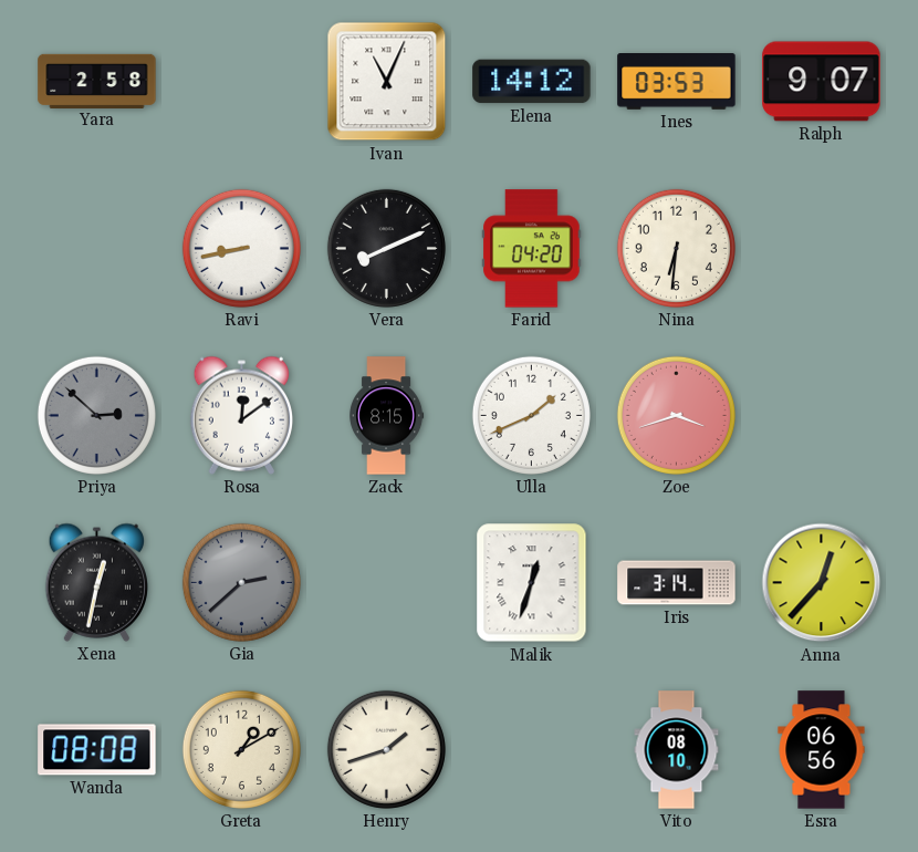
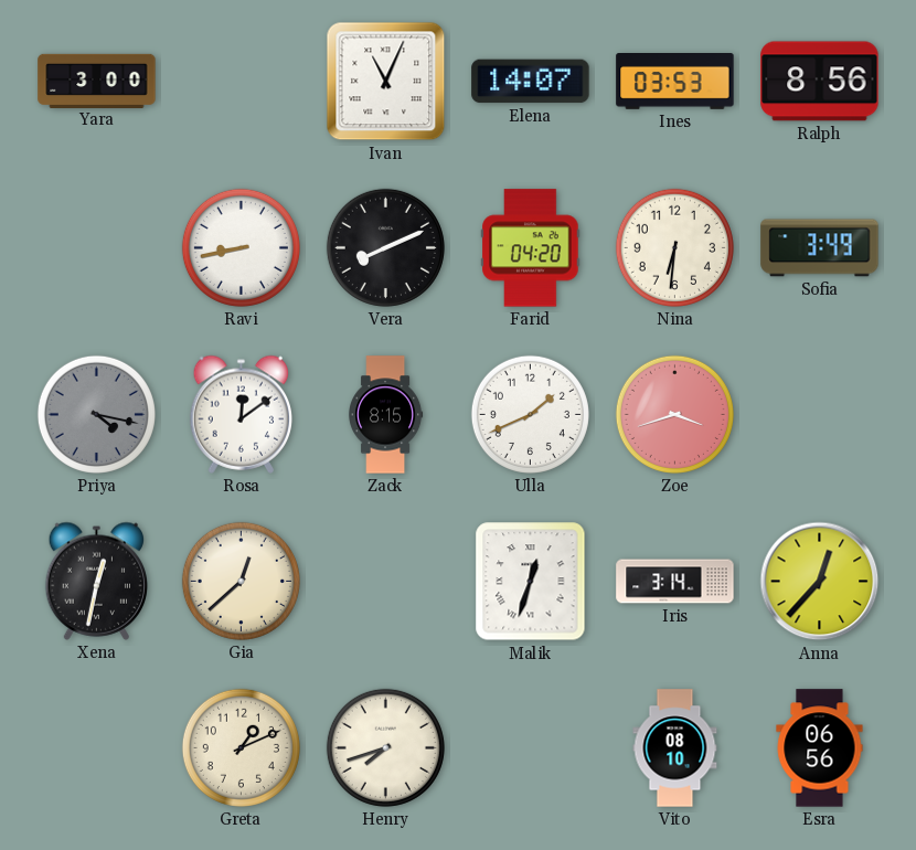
Yara: 2:58 -> 3:00 (97, 81)
Elena: 14:12 -> 14:07 (531, 82)
Ralph: 9:07 -> 8:56 (820, 82)
Sofia: none -> 3:49 (820, 248)
Priya: 2:52 -> 4:17 (96, 414)
Gia: 2:38 -> 12:38 (241, 581)
Gia dial: grey -> cream (241, 581)
Wanda: 08:08 -> none (97, 750)
Greta: 1:10 -> 1:11 (241, 747)
Henry: 1:42 -> 7:42 (385, 747)
